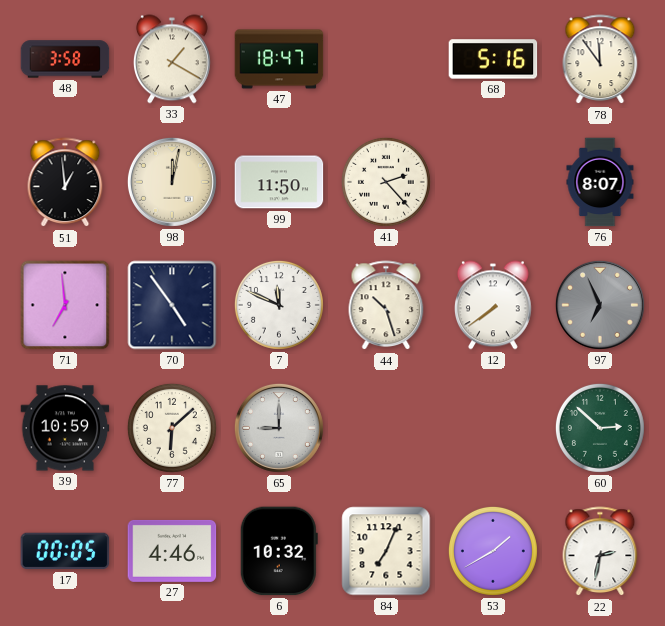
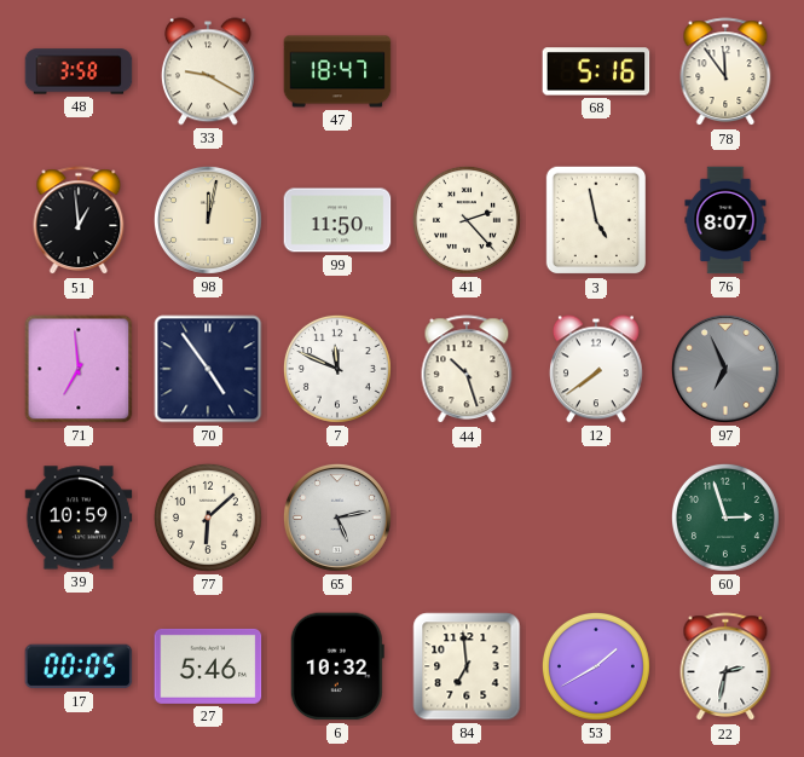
33: 1:20 -> 9:20 (208, 71)
3: none -> 4:58 (595, 220)
65: 9:00 -> 5:13 (337, 518)
60: 2:52 -> 2:57 (725, 518)
27: 4:46 -> 5:46 (208, 666)
84: 7:04 -> 6:59 (467, 666)
